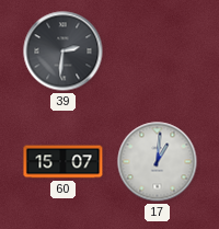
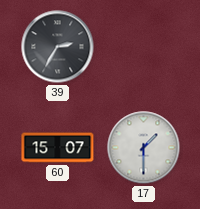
39: 2:31 -> 2:35 (58, 47)
17: 1:01 -> 1:30 (144, 148)
